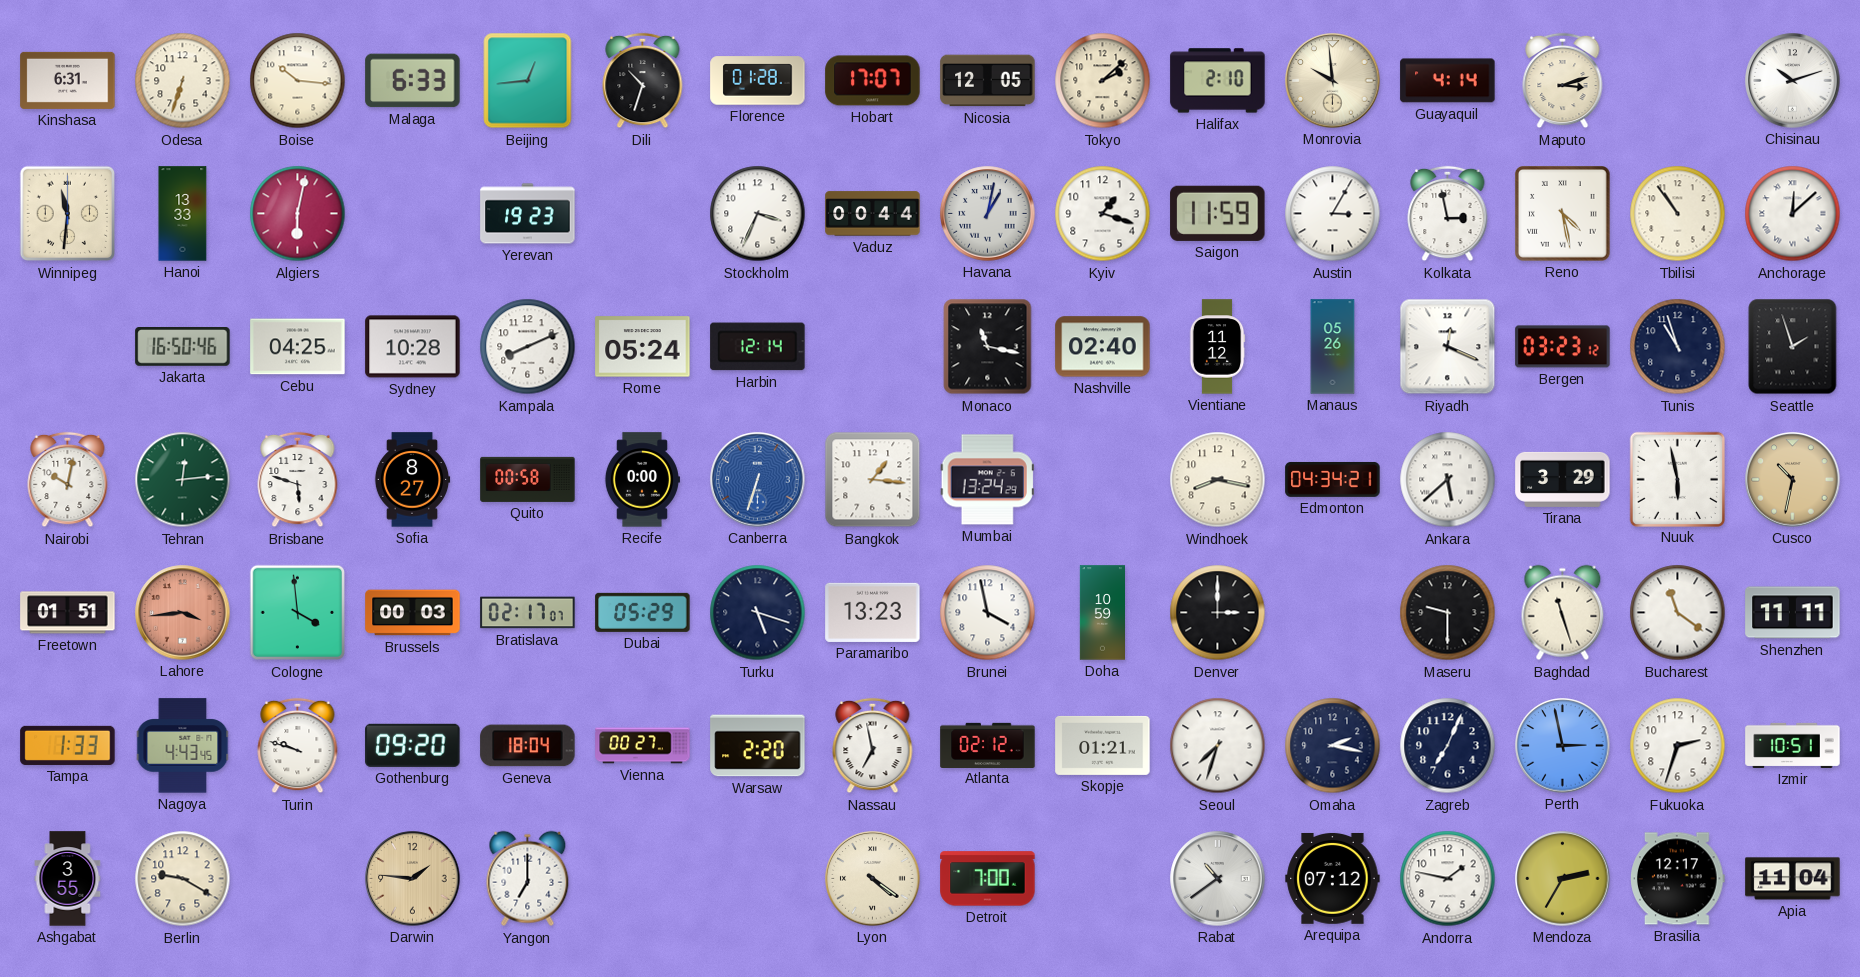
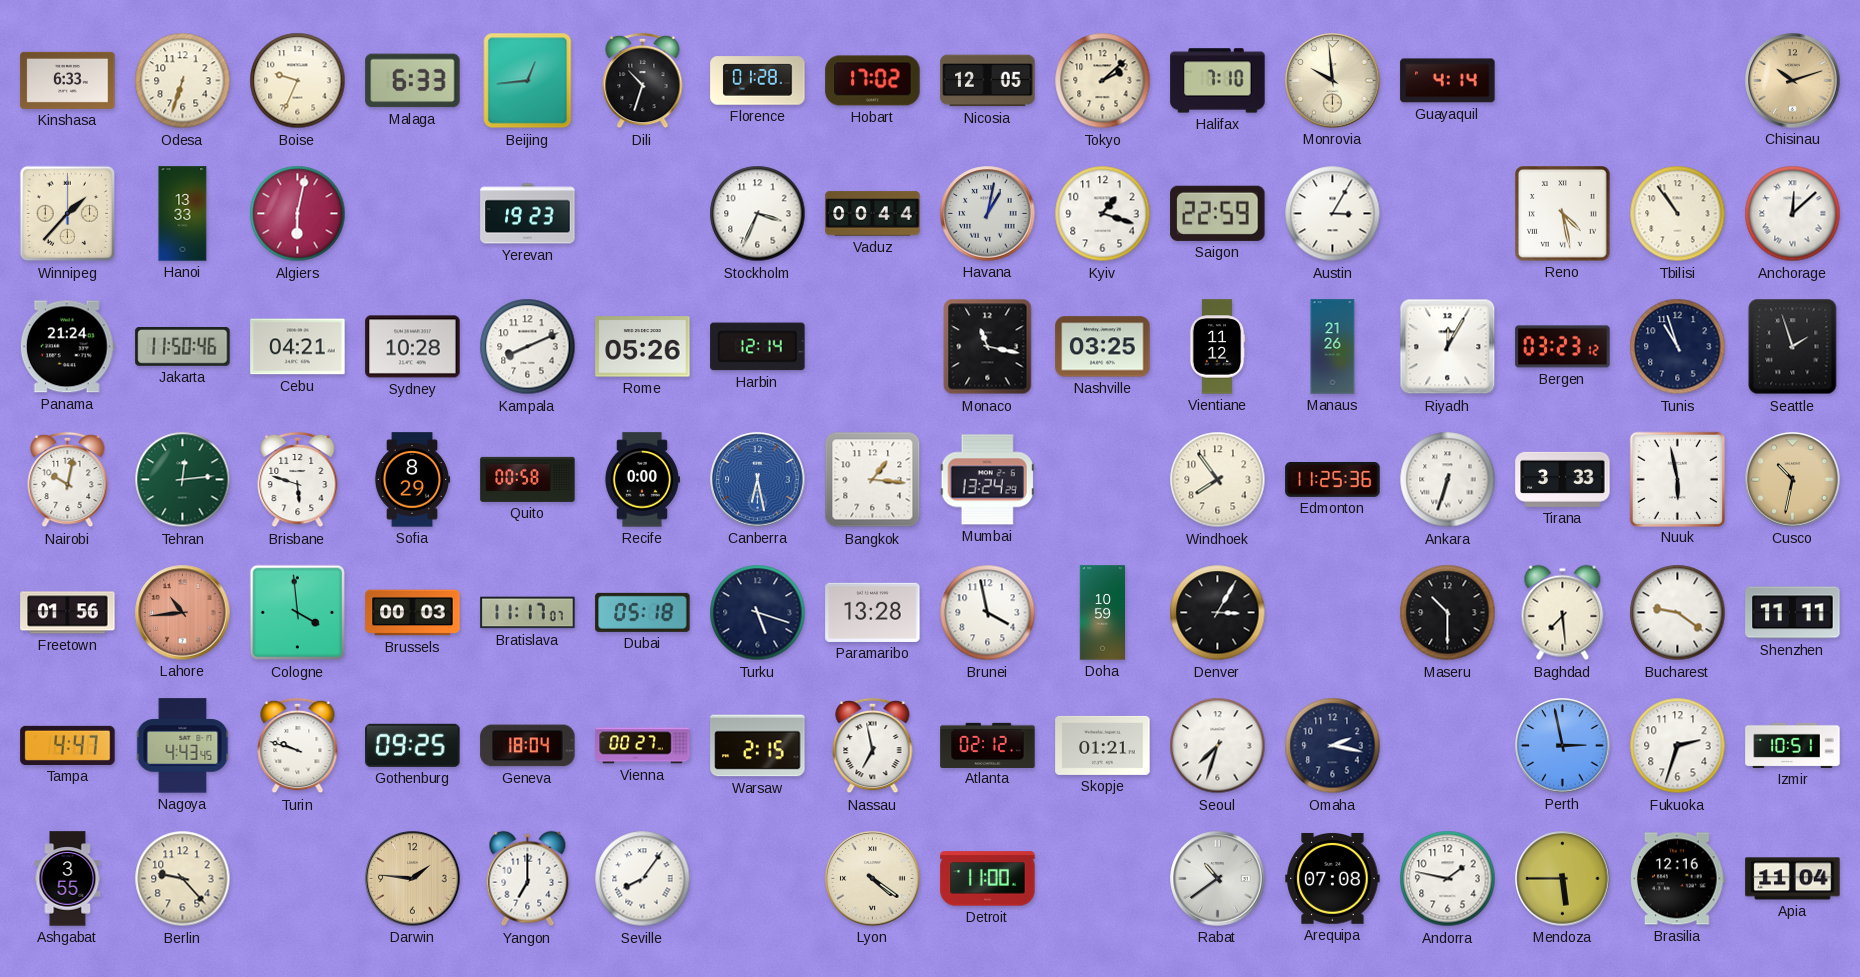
Kinshasa: 6:31 -> 6:33 (68, 80)
Boise: 10:16 -> 9:34 (298, 81)
Hobart: 17:07 -> 17:02 (873, 81)
Halifax: 2:10 -> 7:10 (1218, 81)
Maputo: 3:12 -> none (1563, 81)
Chisinau dial: white -> champagne (1793, 81)
Winnipeg: 11:31 -> 1:37 (68, 214)
Saigon: 11:59 -> 22:59 (1218, 213)
Kolkata: 2:58 -> none (1448, 214)
Panama: none -> 21:24 (67, 347)
Jakarta: 16:50 -> 11:50 (183, 347)
Cebu: 04:25 -> 04:21 (298, 347)
Rome: 05:24 -> 05:26 (643, 347)
Nashville: 02:40 -> 03:25 (1103, 347)
Manaus: 05:26 -> 21:26 (1333, 347)
Riyadh: 12:19 -> 12:05 (1448, 347)
Sofia: 8:27 -> 8:29 (412, 480)
Canberra: 6:33 -> 6:28 (758, 480)
Windhoek: 8:17 -> 7:54 (1218, 480)
Edmonton: 04:34 -> 11:25 (1333, 479)
Ankara: 5:38 -> 6:33 (1448, 480)
Tirana: 3:29 -> 3:33 (1563, 479)
Freetown: 01:51 -> 01:56 (68, 613)
Lahore: 3:44 -> 10:44 (183, 613)
Bratislava: 02:17 -> 11:17 (528, 613)
Dubai: 05:29 -> 05:18 (643, 612)
Paramaribo: 13:23 -> 13:28 (873, 612)
Denver: 3:00 -> 3:05 (1218, 613)
Maseru: 9:30 -> 10:30 (1448, 613)
Baghdad: 11:27 -> 7:29 (1563, 613)
Bucharest: 11:21 -> 9:21 (1678, 613)
Tampa: 1:33 -> 4:47 (68, 745)
Gothenburg: 09:20 -> 09:25 (413, 745)
Warsaw: 2:20 -> 2:15 (758, 746)
Zagreb: 7:04 -> none (1448, 746)
Berlin: 9:20 -> 9:23 (183, 879)
Seville: none -> 8:06 (643, 879)
Detroit: 7:00 -> 11:00 (988, 879)
Arequipa: 07:12 -> 07:08 (1333, 879)
Mendoza: 2:35 -> 5:45 (1563, 879)
Brasilia: 12:17 -> 12:16 (1678, 879)
